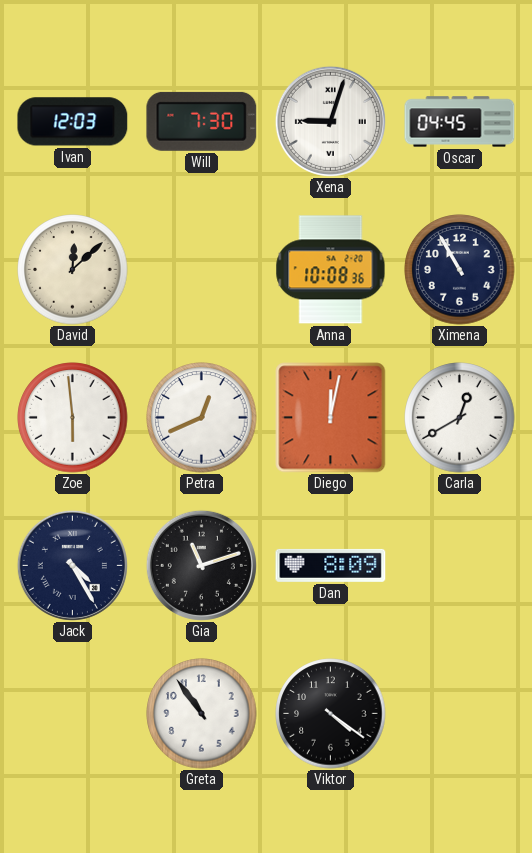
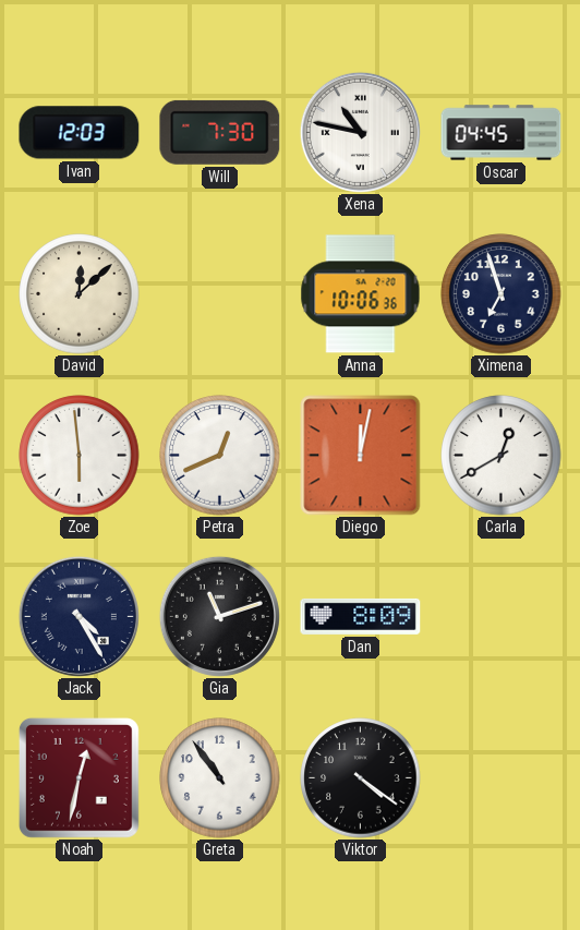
Xena: 9:03 -> 10:47 (360, 132)
Anna: 10:08 -> 10:06 (361, 294)
Ximena: 10:55 -> 6:57 (502, 294)
Noah: none -> 12:32 (78, 777)
